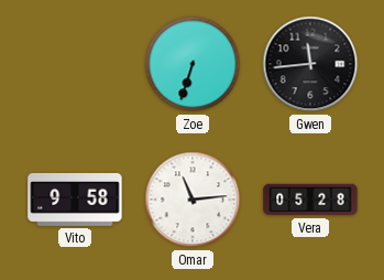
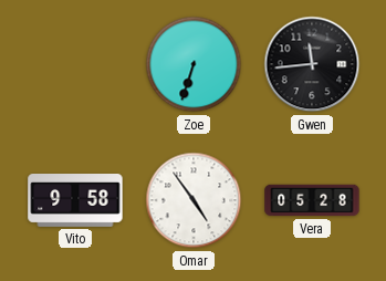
Omar: 11:14 -> 4:54 (194, 200)
